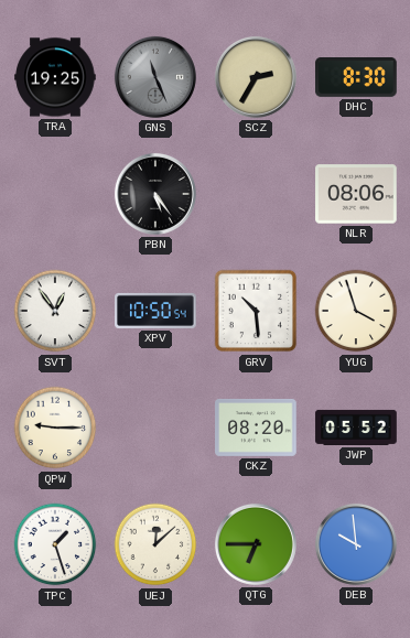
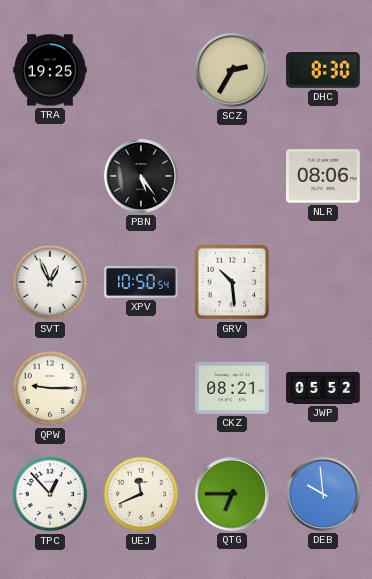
GNS: 11:26 -> none (155, 77)
SVT: 12:54 -> 12:56 (50, 282)
YUG: 3:57 -> none (356, 311)
CKZ: 08:20 -> 08:21 (232, 388)
TPC: 1:27 -> 12:53 (50, 494)
UEJ: 12:08 -> 11:41 (141, 494)
